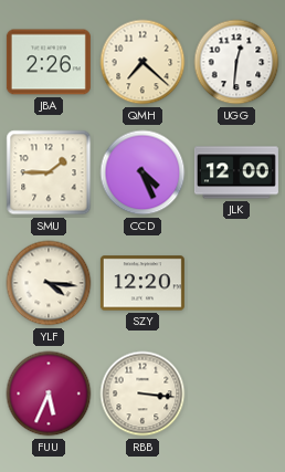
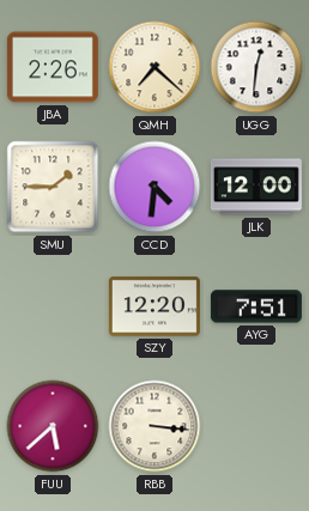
CCD: 4:26 -> 4:31 (154, 187)
YLF: 4:16 -> none (49, 283)
AYG: none -> 7:51 (256, 306)
FUU: 5:34 -> 5:38 (53, 426)
